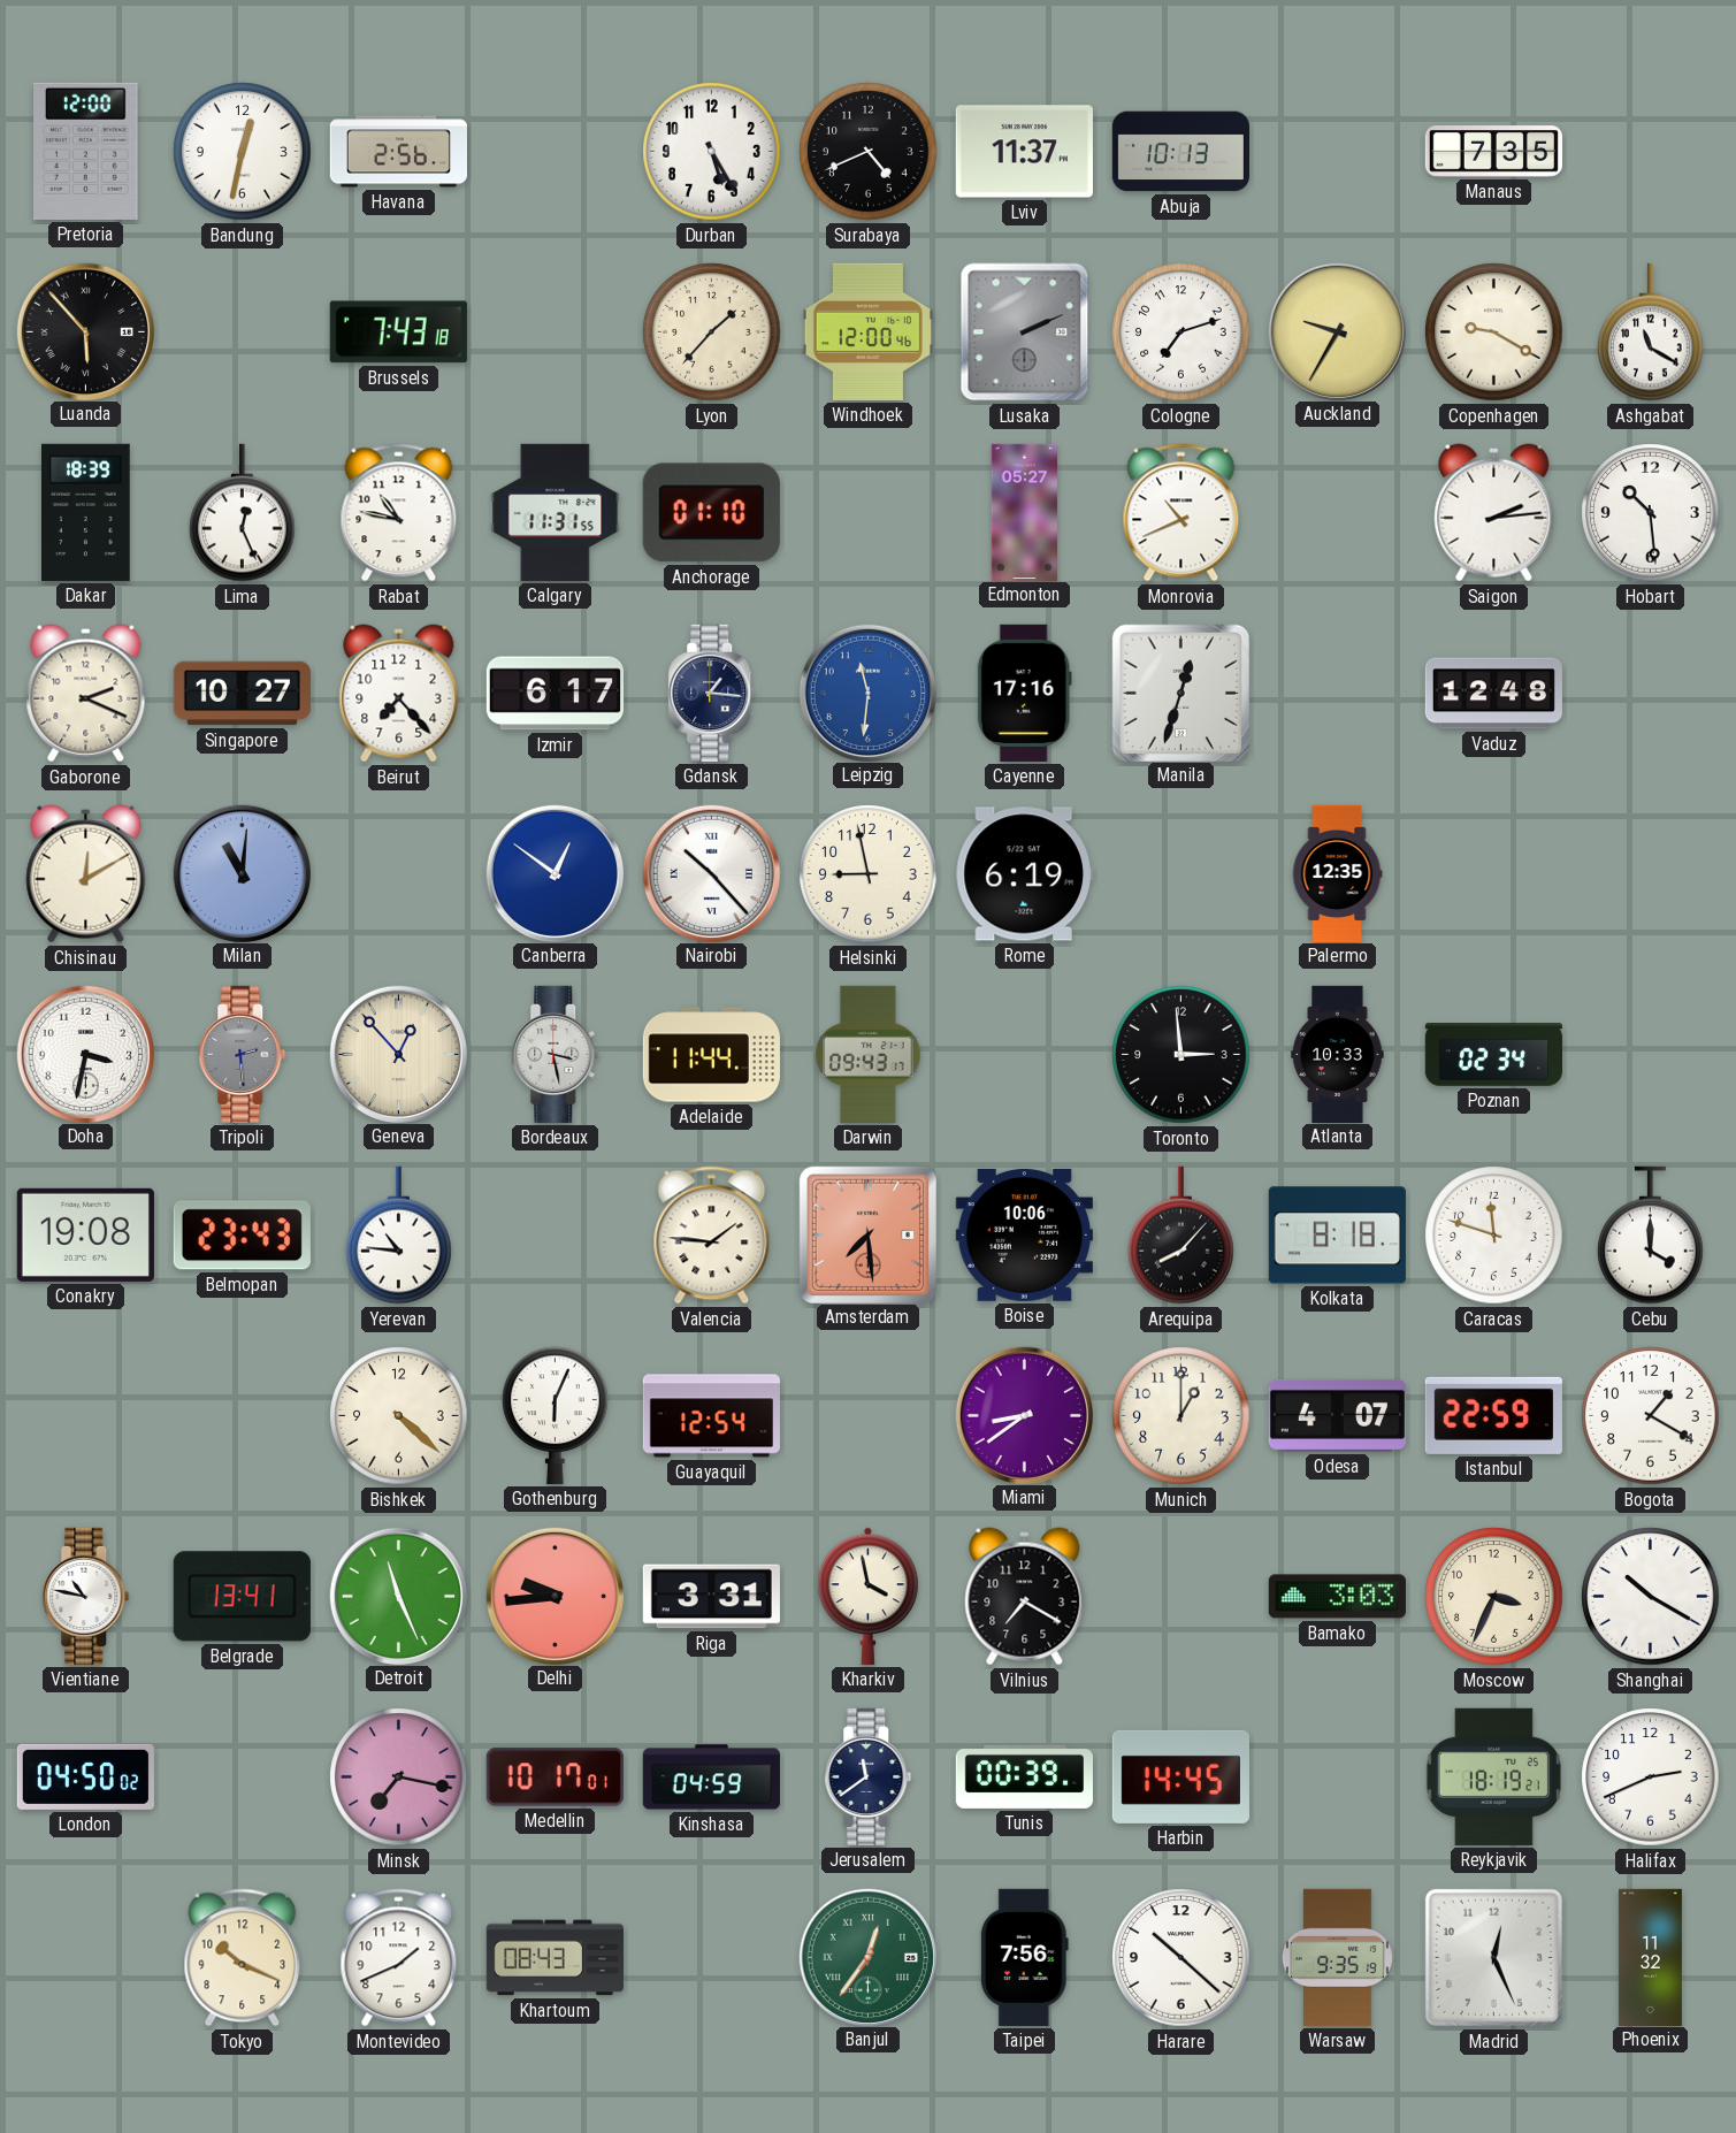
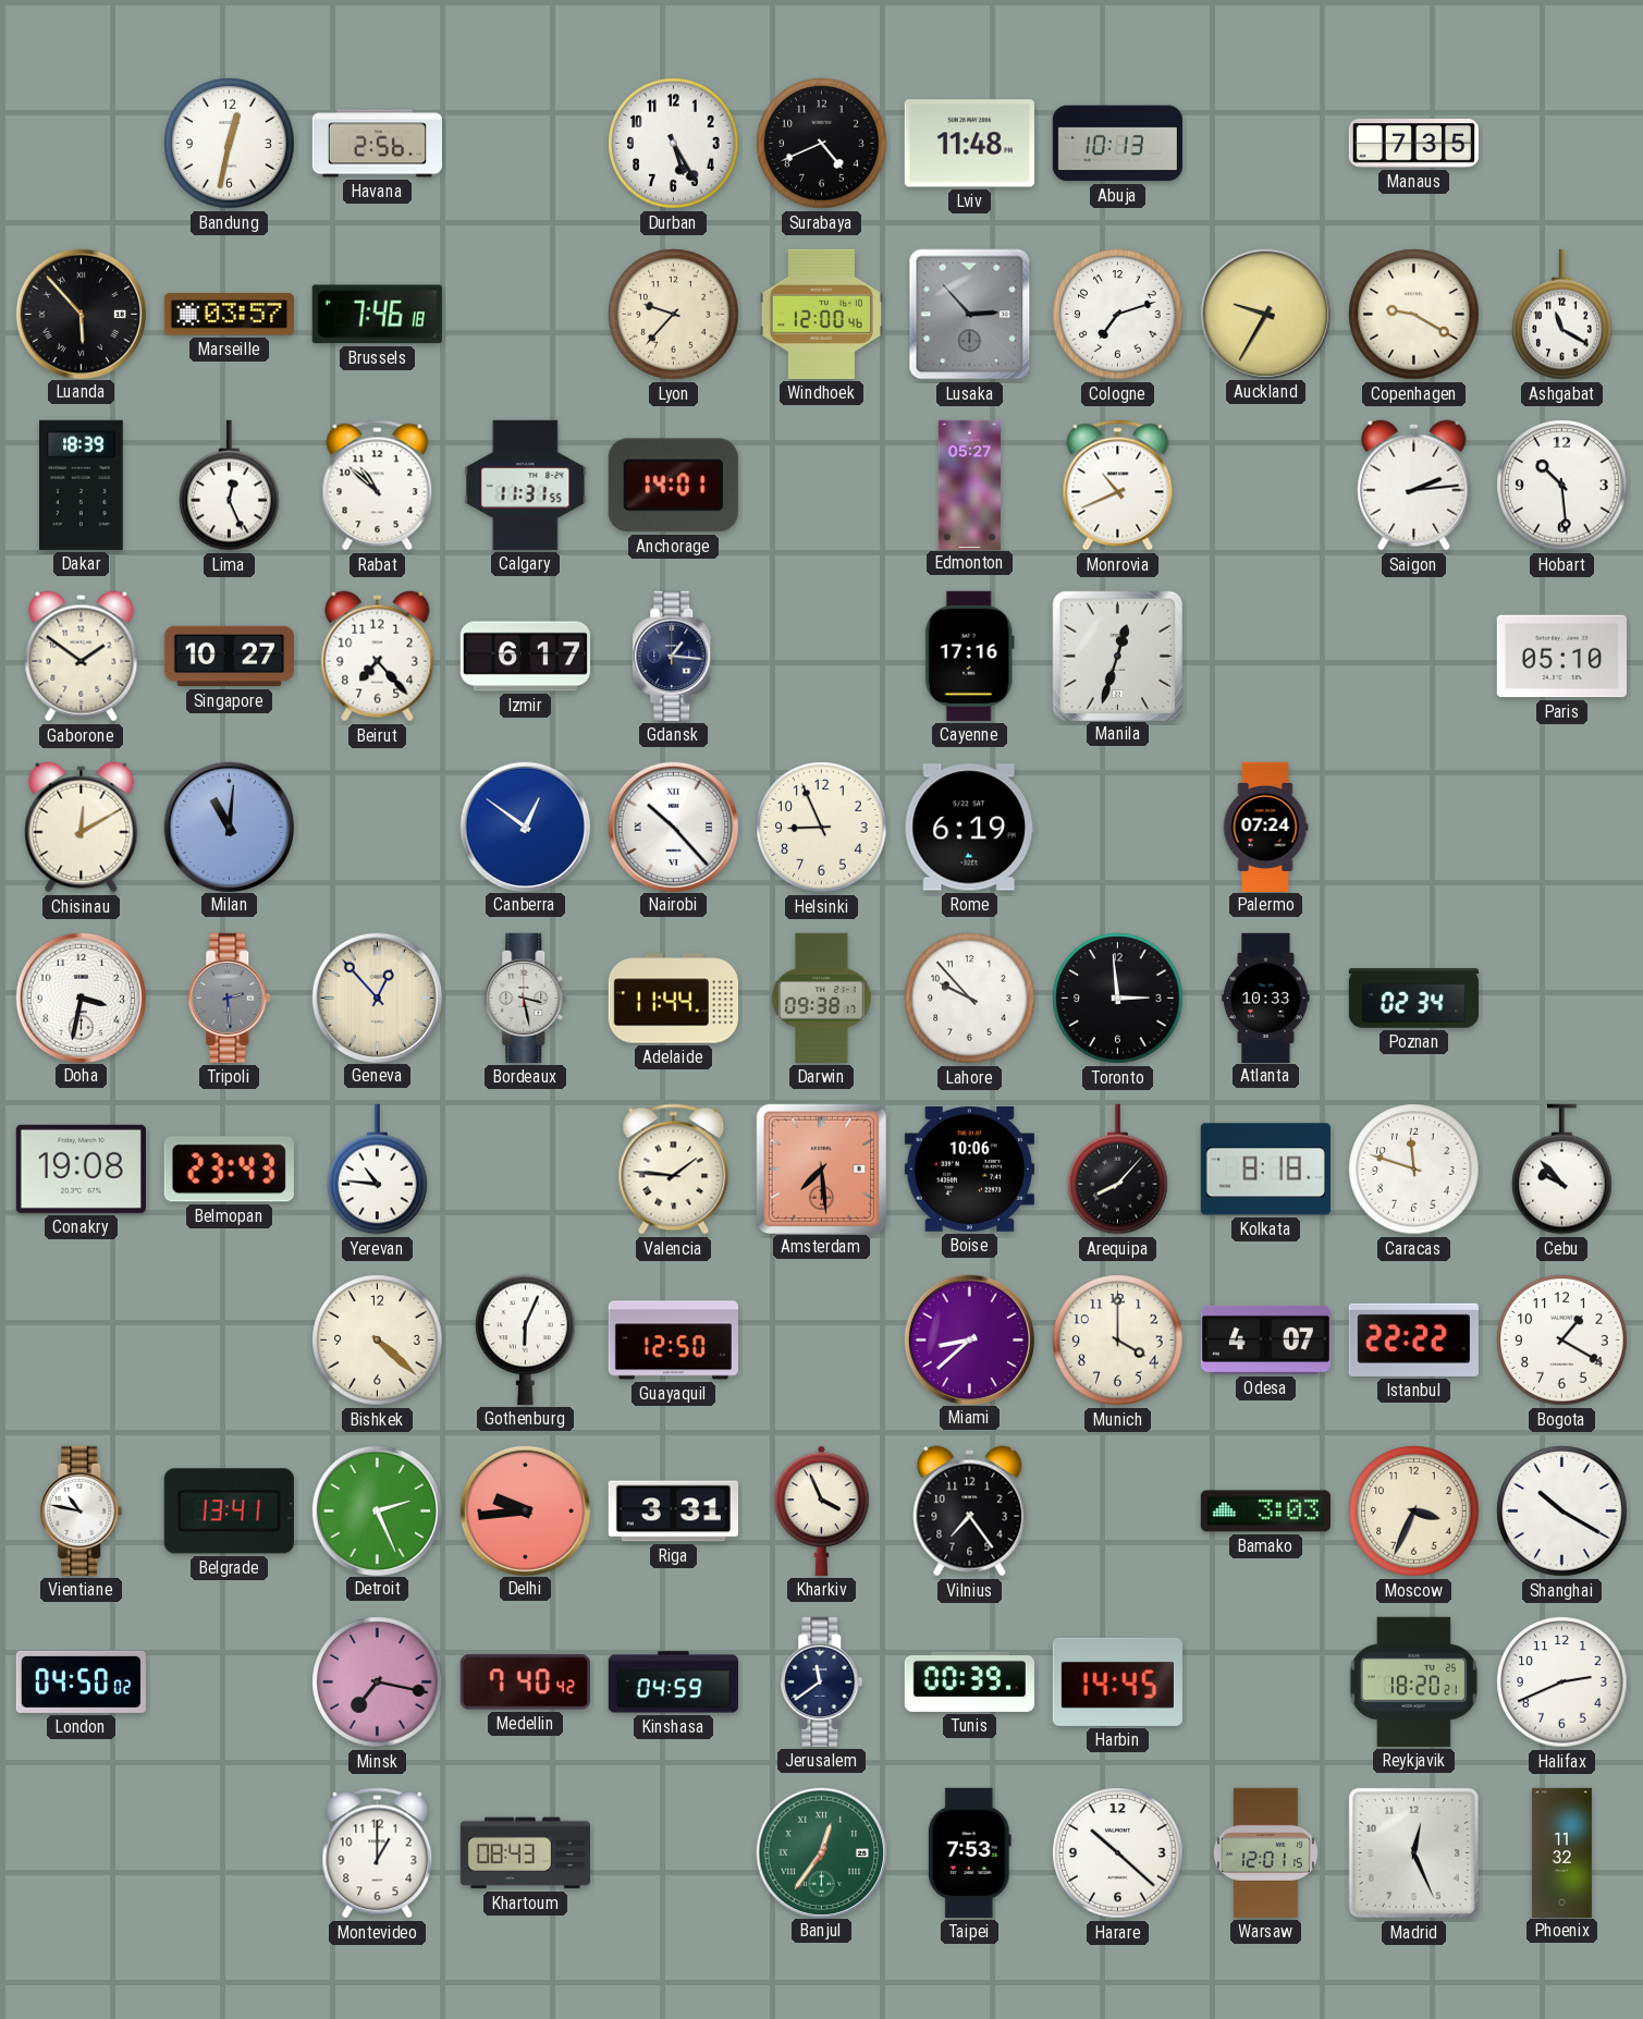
Pretoria: 12:00 -> none (86, 151)
Lviv: 11:37 -> 11:48 (969, 144)
Marseille: none -> 03:57 (229, 315)
Brussels: 7:43 -> 7:46 (377, 315)
Lyon: 1:37 -> 9:37 (674, 315)
Lusaka: 2:11 -> 2:53 (970, 315)
Rabat: 10:47 -> 10:52 (378, 486)
Anchorage: 01:10 -> 14:01 (673, 486)
Gaborone: 2:19 -> 1:51 (82, 657)
Leipzig: 11:31 -> none (867, 693)
Vaduz: 12:48 -> none (1493, 694)
Paris: none -> 05:10 (1561, 657)
Helsinki: 8:58 -> 8:56 (822, 828)
Palermo: 12:35 -> 07:24 (1265, 827)
Darwin: 09:43 -> 09:38 (822, 998)
Lahore: none -> 9:53 (970, 999)
Cebu: 4:00 -> 9:53 (1562, 1170)
Guayaquil: 12:54 -> 12:50 (673, 1341)
Miami: 8:39 -> 8:38 (969, 1339)
Munich: 1:00 -> 4:00 (1118, 1341)
Istanbul: 22:59 -> 22:22 (1413, 1339)
Detroit: 11:26 -> 2:26 (377, 1510)
Kharkiv: 3:58 -> 3:56 (822, 1510)
Vilnius: 7:20 -> 7:24 (970, 1512)
Medellin: 10:17 -> 7:40 (525, 1683)
Reykjavik: 18:19 -> 18:20 (1413, 1681)
Tokyo: 10:19 -> none (243, 1958)
Montevideo: 1:41 -> 1:00 (378, 1853)
Taipei: 7:56 -> 7:53 (969, 1852)
Warsaw: 9:35 -> 12:01 (1265, 1852)
